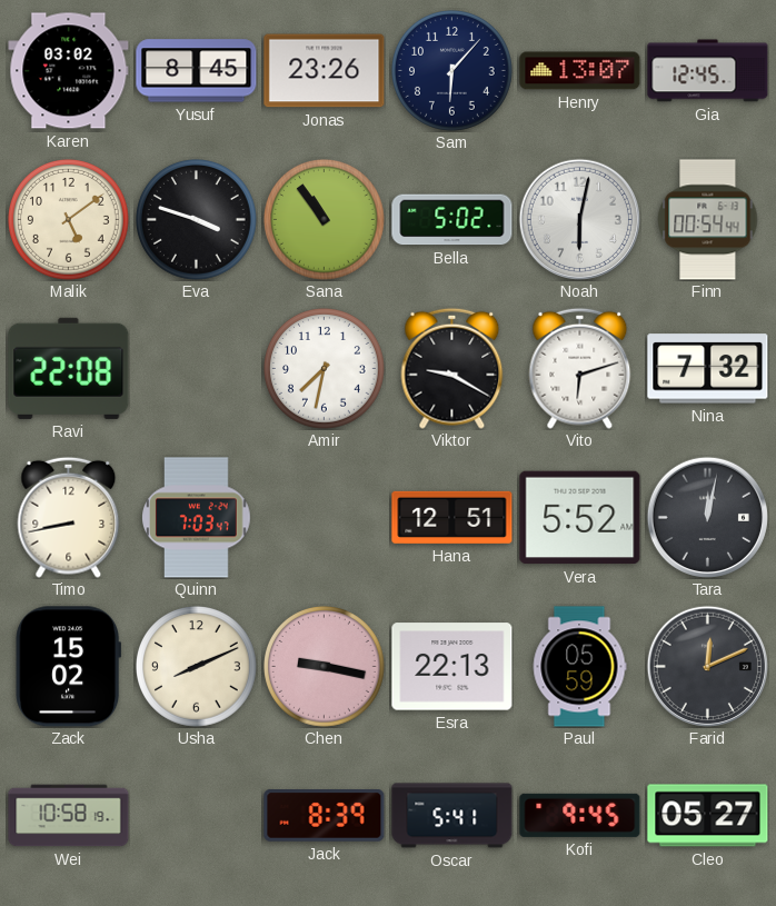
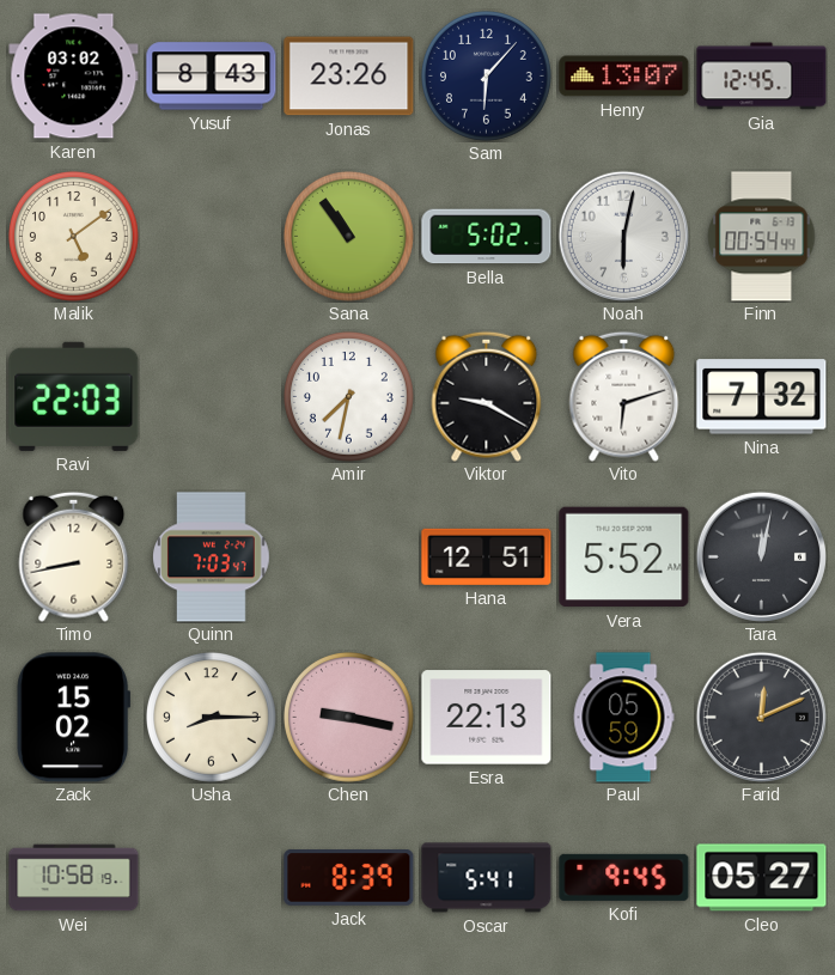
Yusuf: 8:45 -> 8:43 (212, 77)
Eva: 3:48 -> none (197, 220)
Ravi: 22:08 -> 22:03 (74, 396)
Usha: 8:11 -> 8:15 (212, 718)
